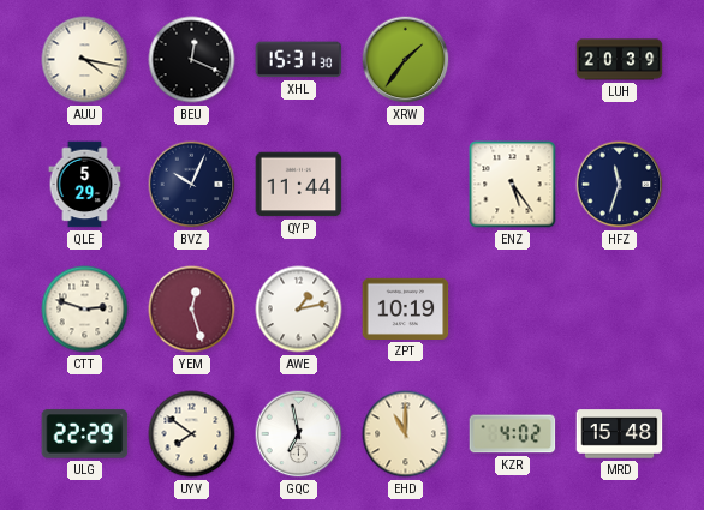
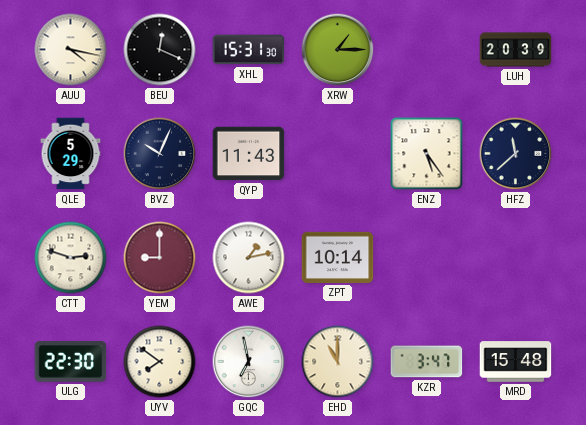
XRW: 1:36 -> 1:15 (338, 50)
QYP: 11:44 -> 11:43 (249, 154)
HFZ: 11:33 -> 11:38 (516, 154)
YEM: 12:27 -> 9:00 (160, 258)
ZPT: 10:19 -> 10:14 (338, 257)
ULG: 22:29 -> 22:30 (71, 362)
KZR: 4:02 -> 3:47 (427, 362)
